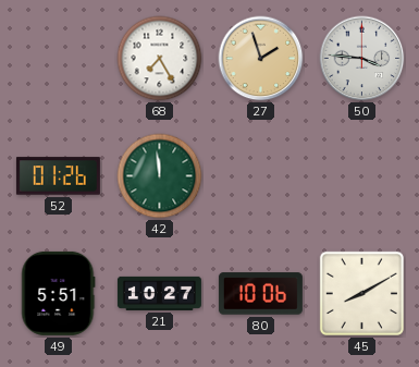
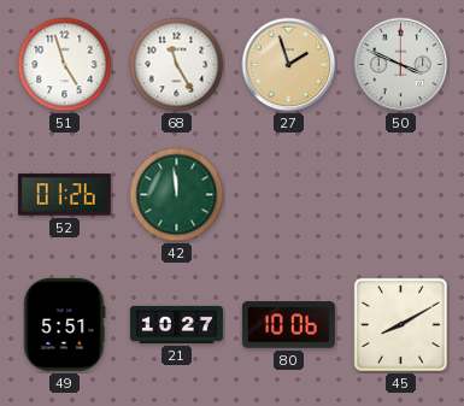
51: none -> 4:57 (65, 65)
68: 7:25 -> 11:25 (177, 65)
50: 3:46 -> 3:49 (401, 65)
